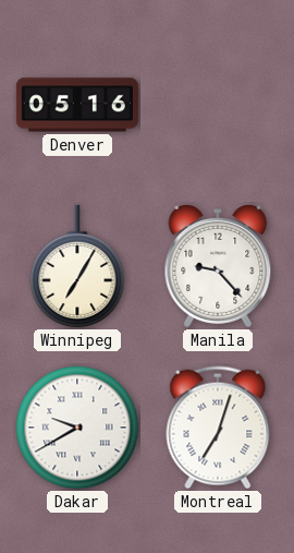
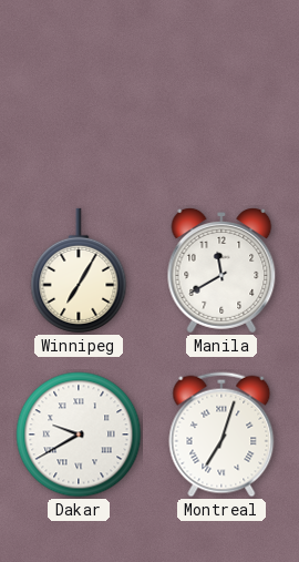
Denver: 05:16 -> none (77, 105)
Manila: 9:23 -> 11:40 (221, 272)
